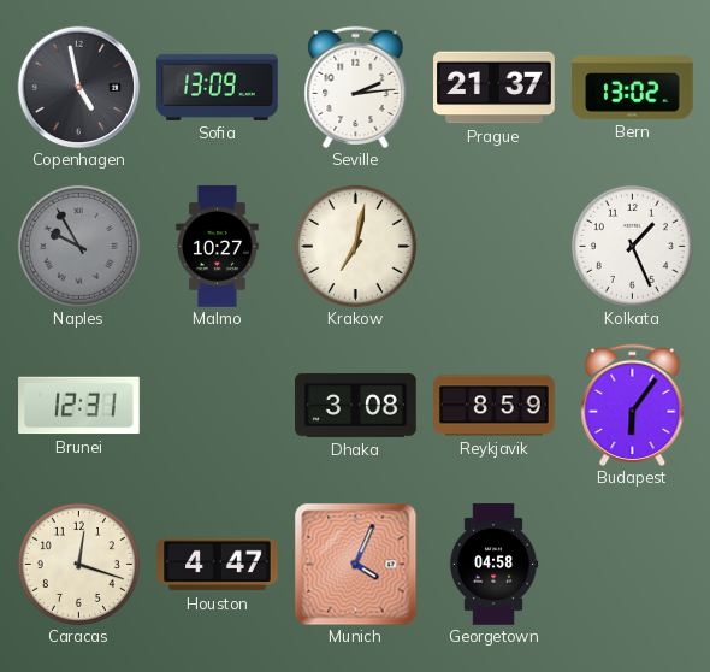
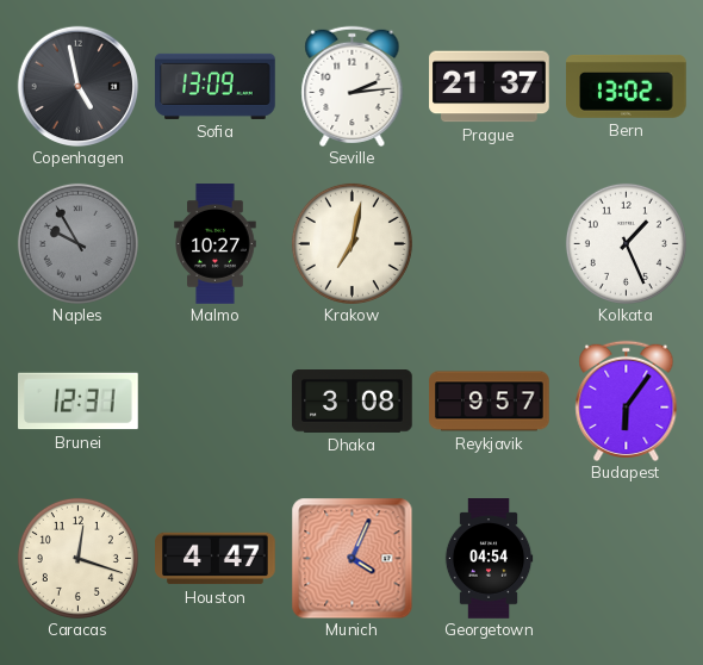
Reykjavik: 8:59 -> 9:57 (490, 402)
Georgetown: 04:58 -> 04:54 (489, 559)
